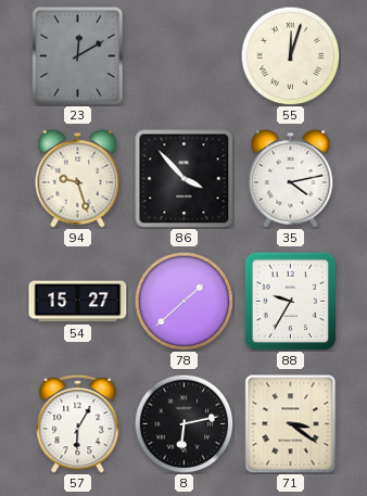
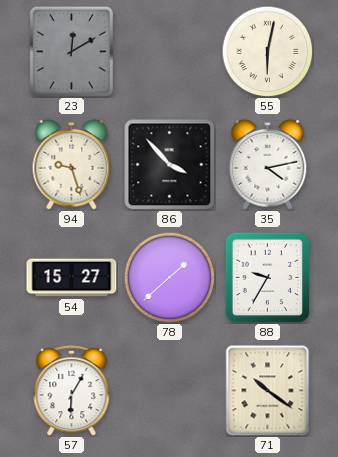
55: 12:03 -> 6:02 (267, 51)
8: 6:13 -> none (184, 423)
71: 3:21 -> 10:21 (268, 391)
